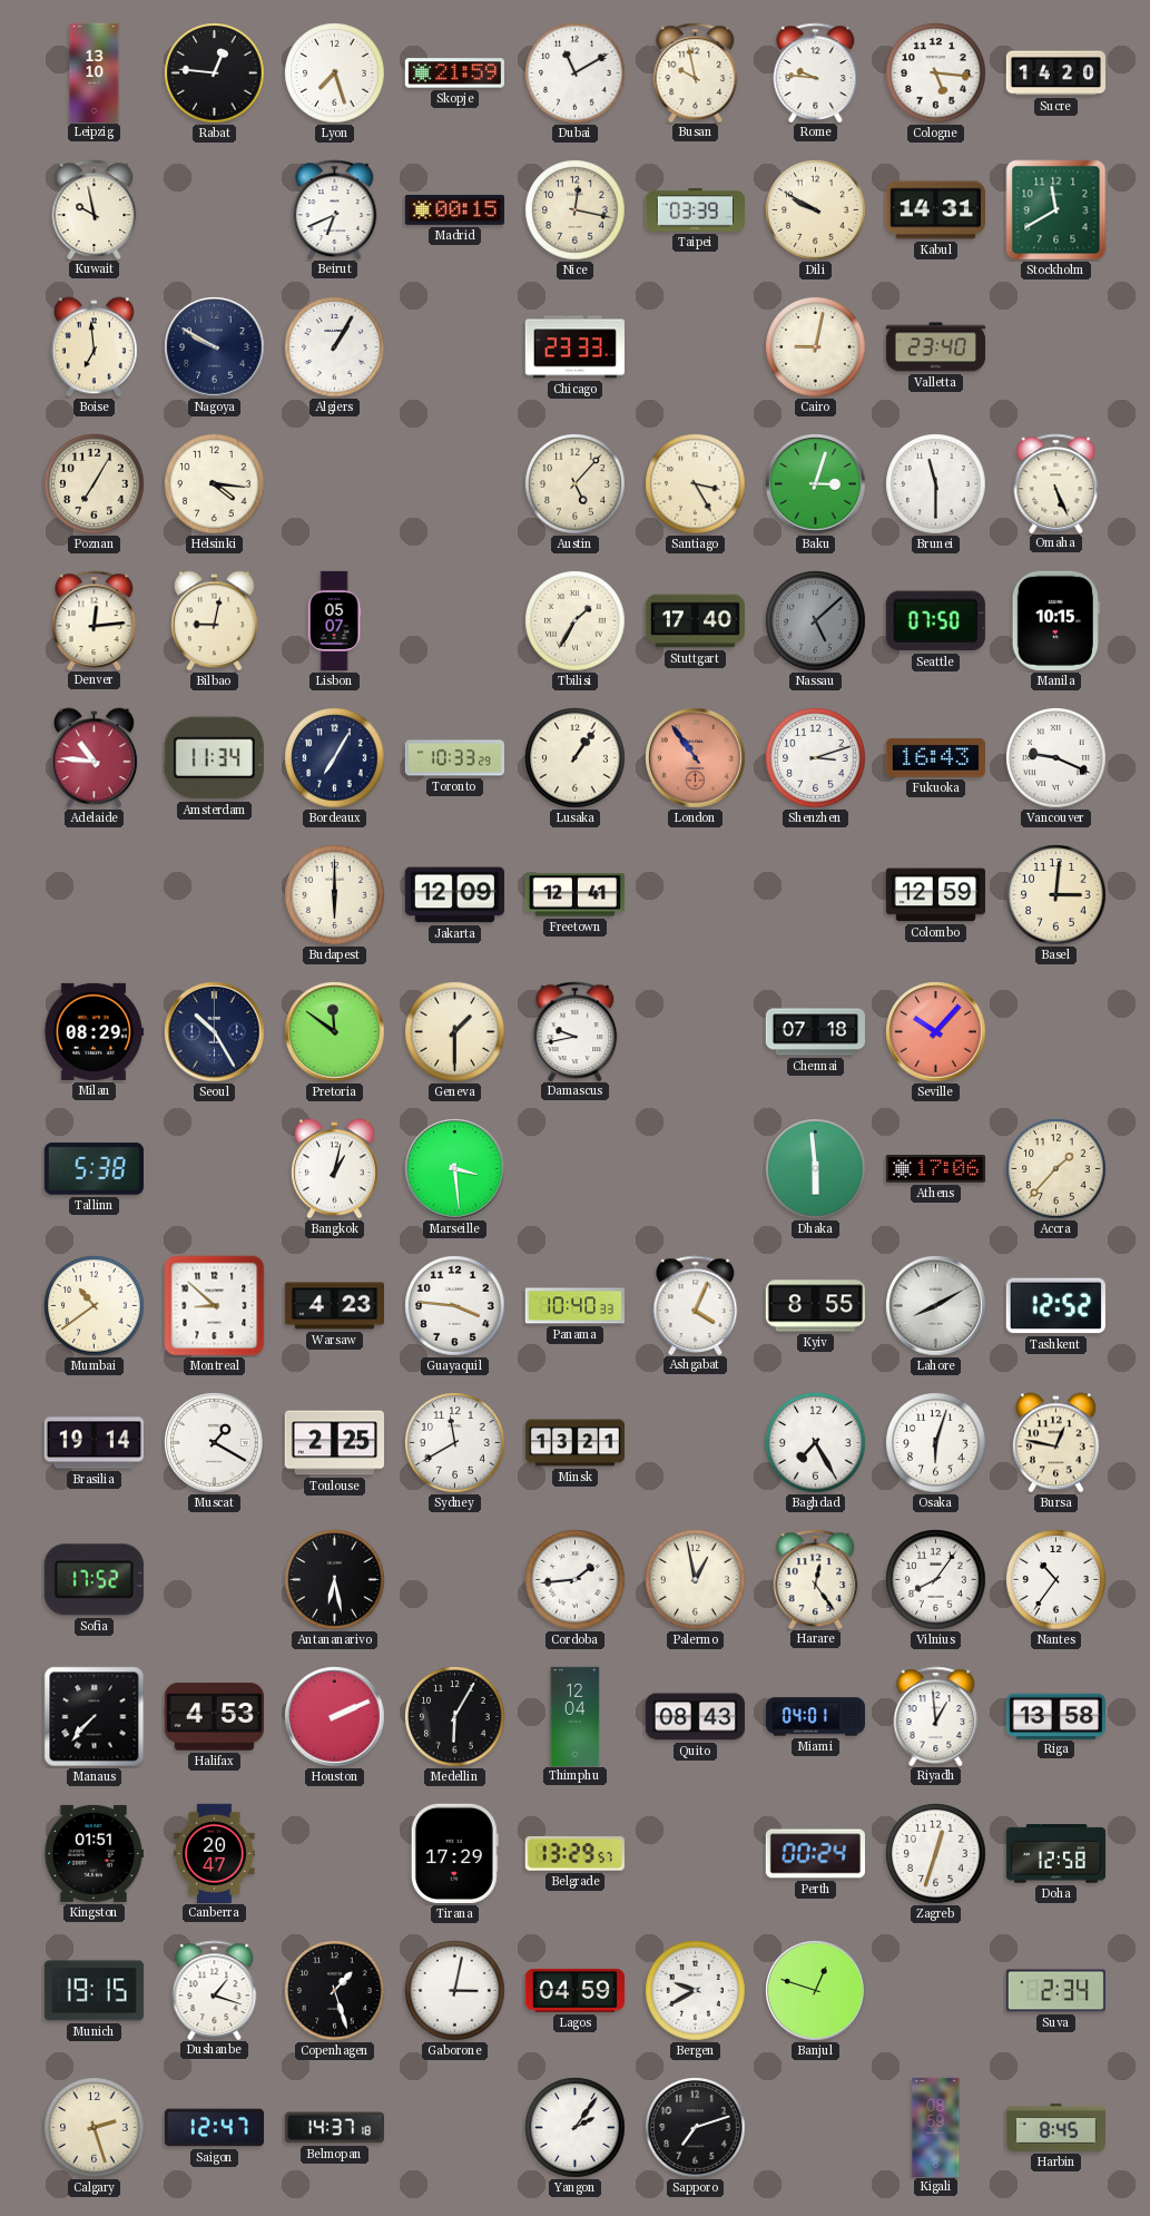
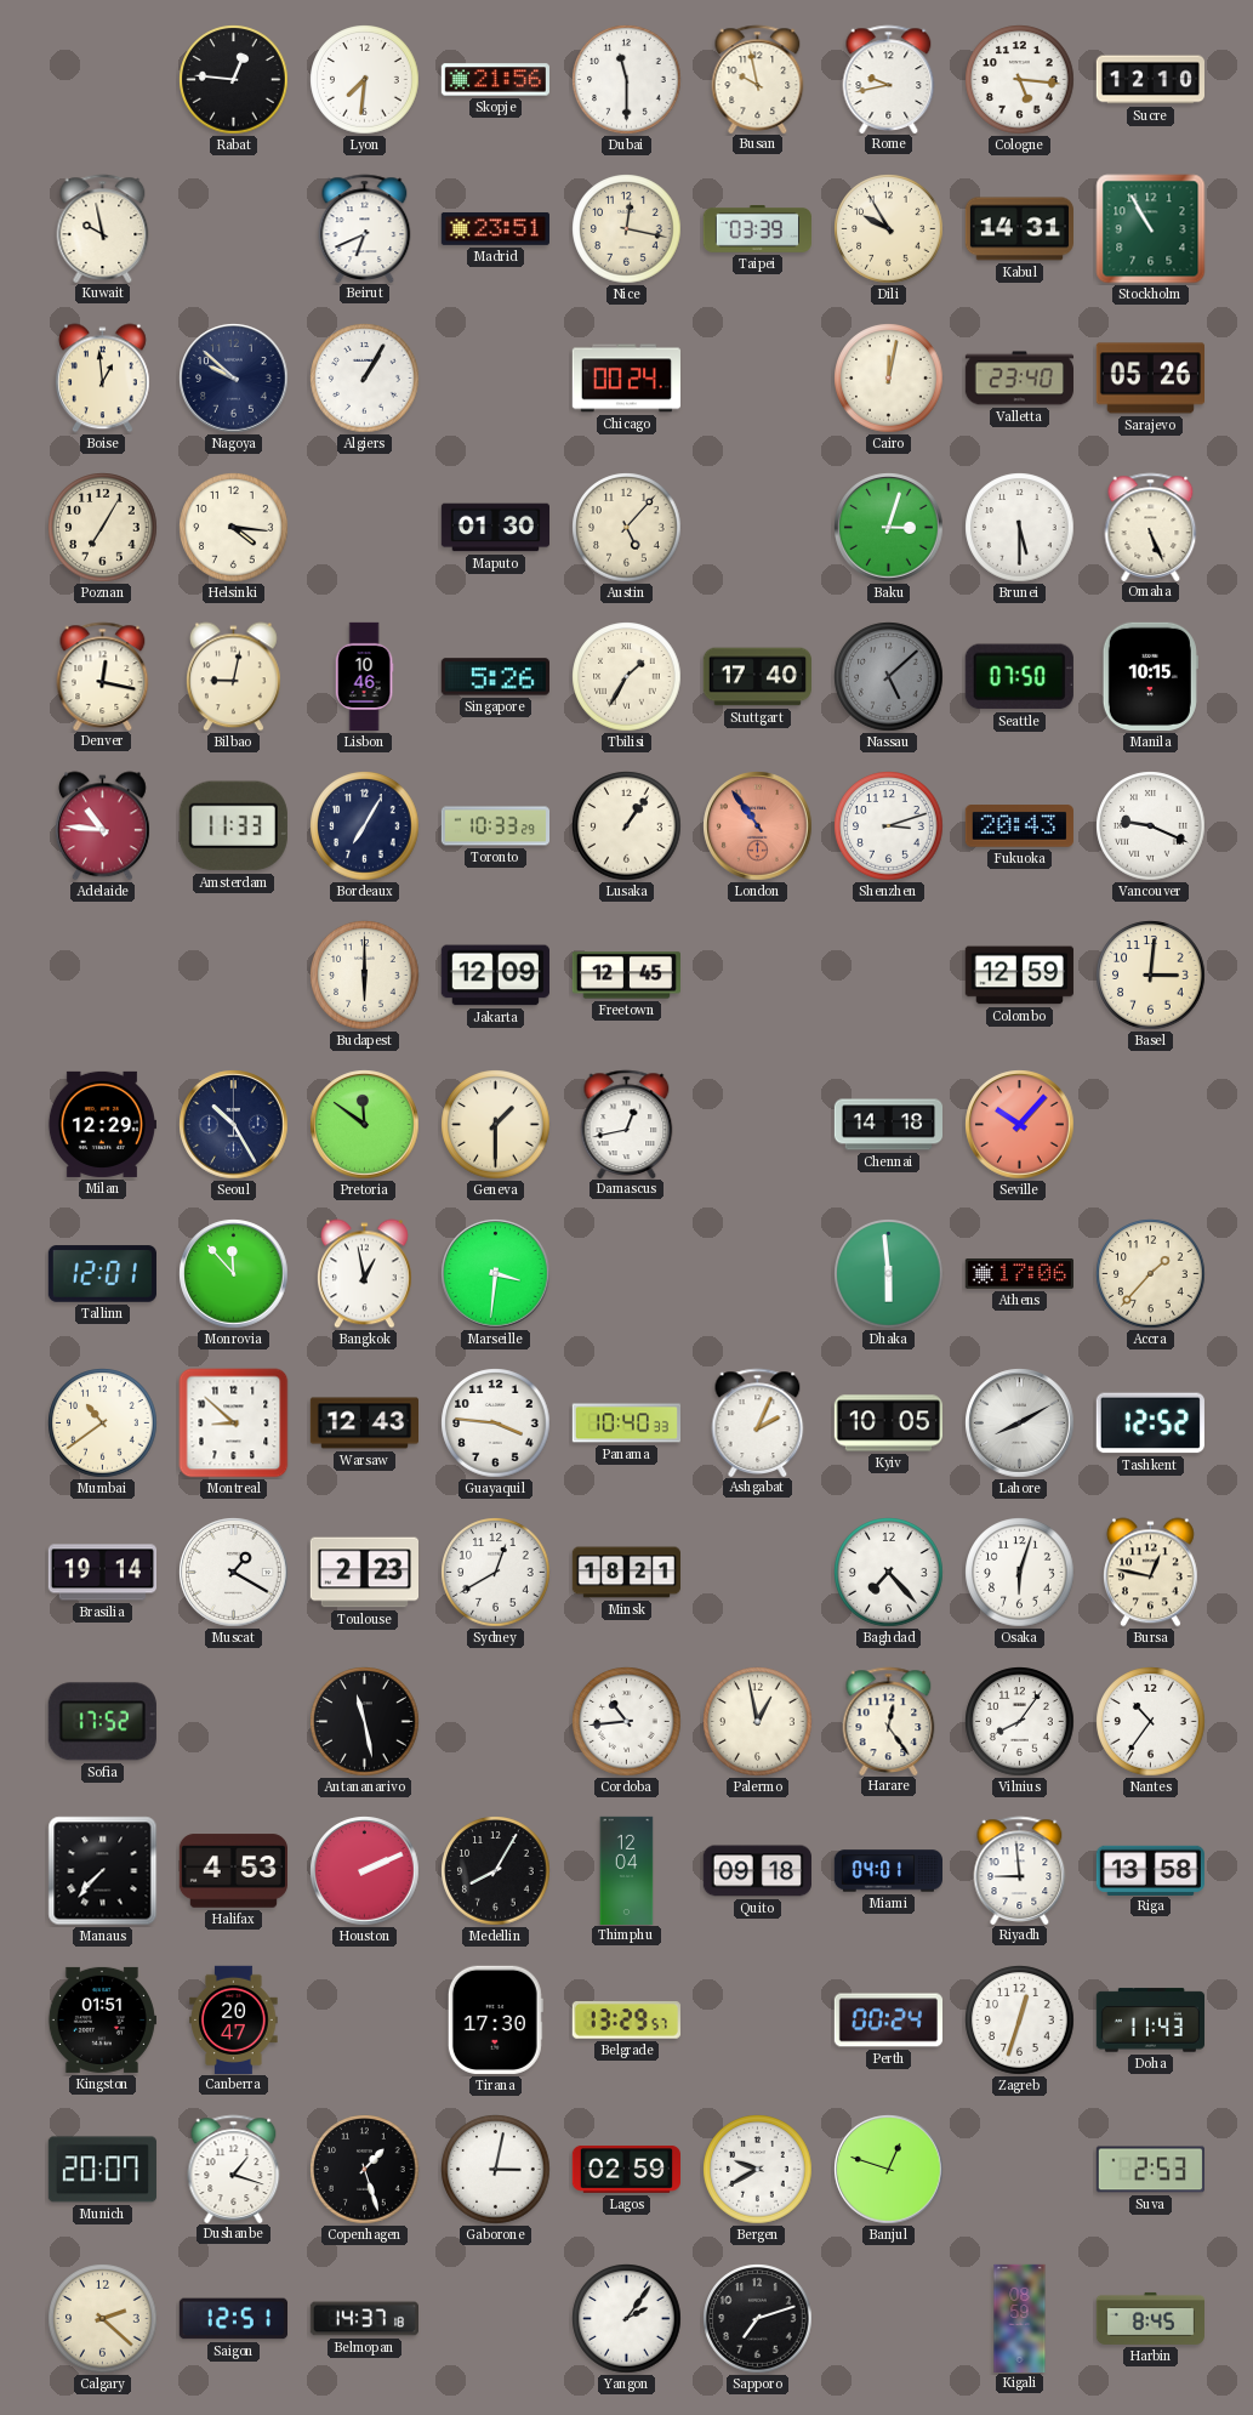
Leipzig: 13:10 -> none (95, 72)
Lyon: 7:27 -> 7:31 (365, 80)
Skopje: 21:59 -> 21:56 (495, 80)
Dubai: 11:10 -> 11:30 (627, 80)
Rome: 9:46 -> 9:43 (889, 79)
Sucre: 14:20 -> 12:10 (1150, 80)
Madrid: 00:15 -> 23:51 (495, 228)
Dili: 9:50 -> 9:55 (889, 229)
Stockholm: 11:40 -> 10:55 (1151, 229)
Boise: 6:59 -> 12:59 (102, 379)
Nagoya: 9:50 -> 9:52 (234, 379)
Chicago: 23:33 -> 00:24 (626, 379)
Cairo: 9:02 -> 12:02 (889, 379)
Sarajevo: none -> 05:26 (1150, 379)
Maputo: none -> 01:30 (495, 528)
Santiago: 3:25 -> none (696, 484)
Brunei: 11:30 -> 5:30 (1020, 528)
Denver: 12:14 -> 12:17 (103, 676)
Lisbon: 05:07 -> 10:46 (364, 677)
Singapore: none -> 5:26 (495, 677)
Amsterdam: 11:34 -> 11:33 (233, 826)
Fukuoka: 16:43 -> 20:43 (1019, 826)
Freetown: 12:41 -> 12:45 (626, 976)
Milan: 08:29 -> 12:29 (101, 1124)
Damascus: 9:43 -> 12:43 (627, 1124)
Chennai: 07:18 -> 14:18 (888, 1125)
Tallinn: 5:38 -> 12:01 (102, 1274)
Monrovia: none -> 11:53 (234, 1274)
Bangkok: 1:02 -> 12:58 (364, 1274)
Marseille: 3:29 -> 3:31 (496, 1274)
Warsaw: 4:23 -> 12:43 (364, 1424)
Ashgabat: 4:04 -> 2:04 (758, 1422)
Kyiv: 8:55 -> 10:05 (888, 1424)
Toulouse: 2:25 -> 2:23 (364, 1573)
Sydney: 11:40 -> 12:40 (496, 1573)
Minsk: 13:21 -> 18:21 (626, 1573)
Baghdad: 7:25 -> 7:23 (889, 1573)
Antananarivo: 6:28 -> 11:28 (365, 1722)
Cordoba: 1:44 -> 10:44 (627, 1722)
Medellin: 6:05 -> 8:05 (496, 1871)
Quito: 08:43 -> 09:18 (757, 1871)
Riyadh: 12:59 -> 8:59 (1020, 1870)
Tirana: 17:29 -> 17:30 (495, 2019)
Doha: 12:58 -> 11:43 (1150, 2021)
Munich: 19:15 -> 20:07 (102, 2170)
Lagos: 04:59 -> 02:59 (626, 2169)
Suva: 2:34 -> 2:53 (1150, 2170)
Calgary: 2:27 -> 2:22 (103, 2319)
Saigon: 12:47 -> 12:51 (233, 2319)
